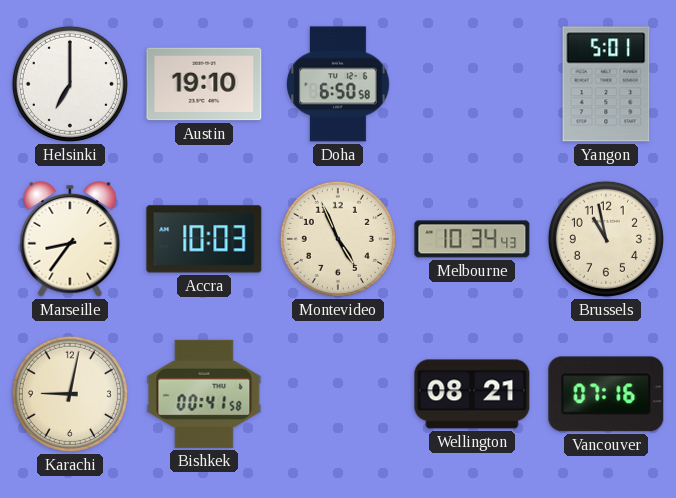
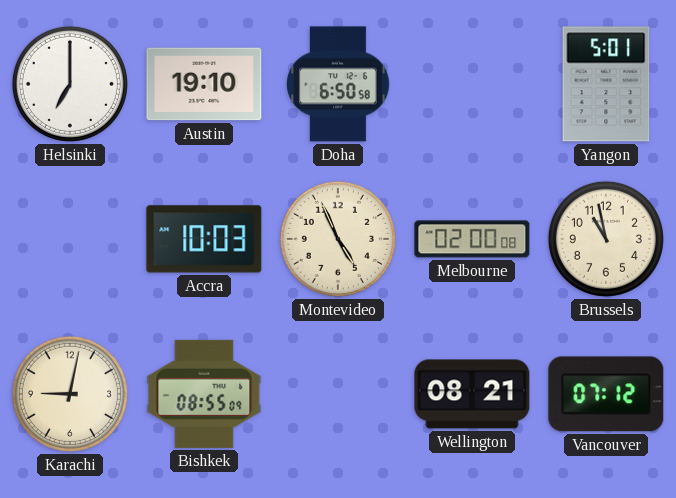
Marseille: 8:36 -> none (70, 239)
Melbourne: 10:34 -> 02:00 (472, 239)
Bishkek: 00:41 -> 08:55 (204, 394)
Vancouver: 07:16 -> 07:12 (606, 394)
